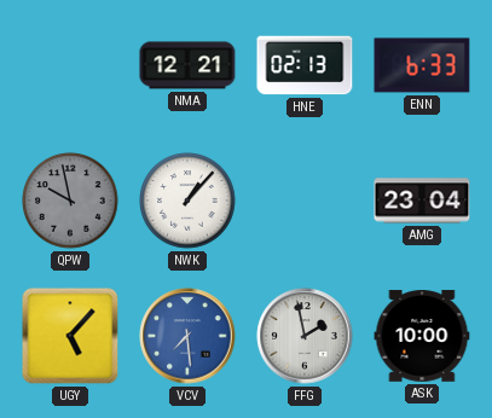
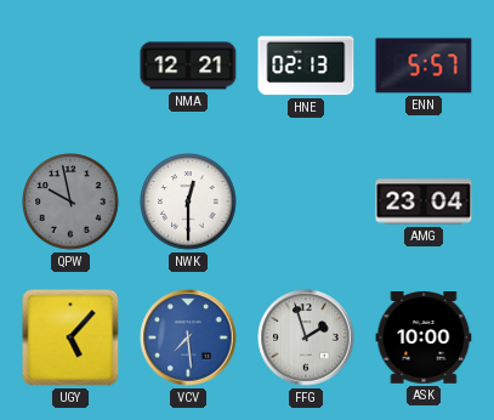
ENN: 6:33 -> 5:57 (424, 66)
NWK: 1:07 -> 12:30 (188, 202)
FFG: 1:58 -> 1:57 (306, 337)
